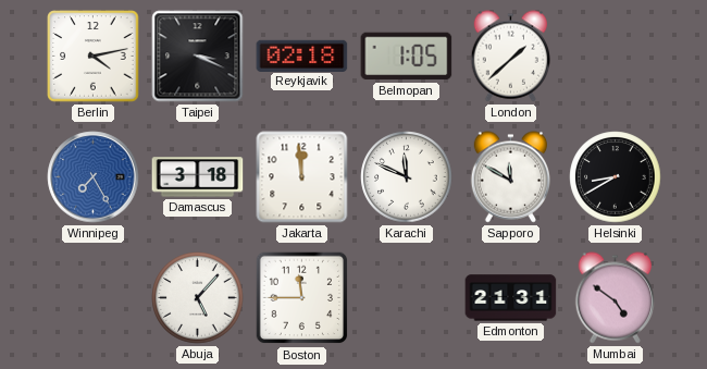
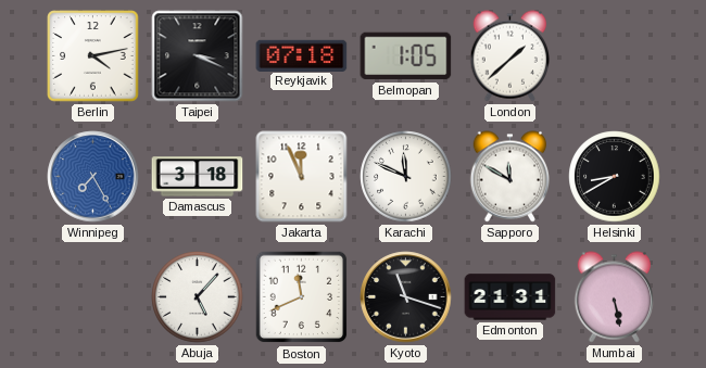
Reykjavik: 02:18 -> 07:18 (302, 55)
Jakarta: 11:59 -> 11:56 (302, 177)
Boston: 11:45 -> 11:41 (302, 297)
Kyoto: none -> 11:18 (406, 297)
Mumbai: 4:51 -> 5:28 (614, 297)
